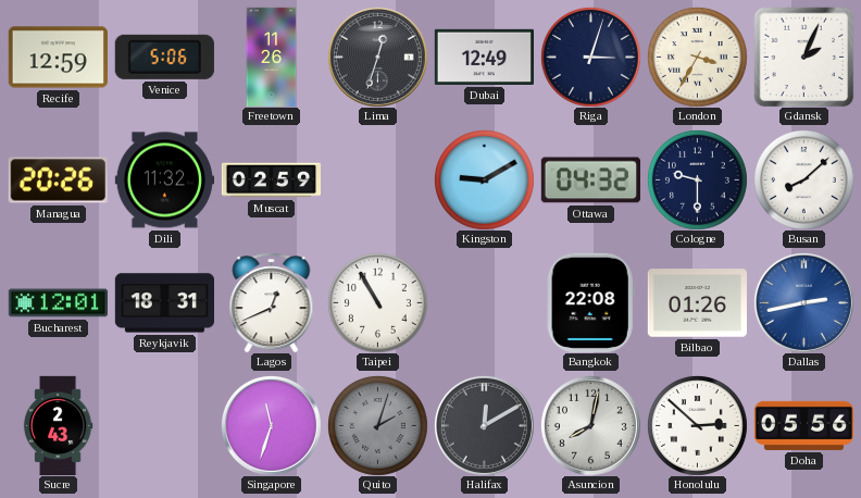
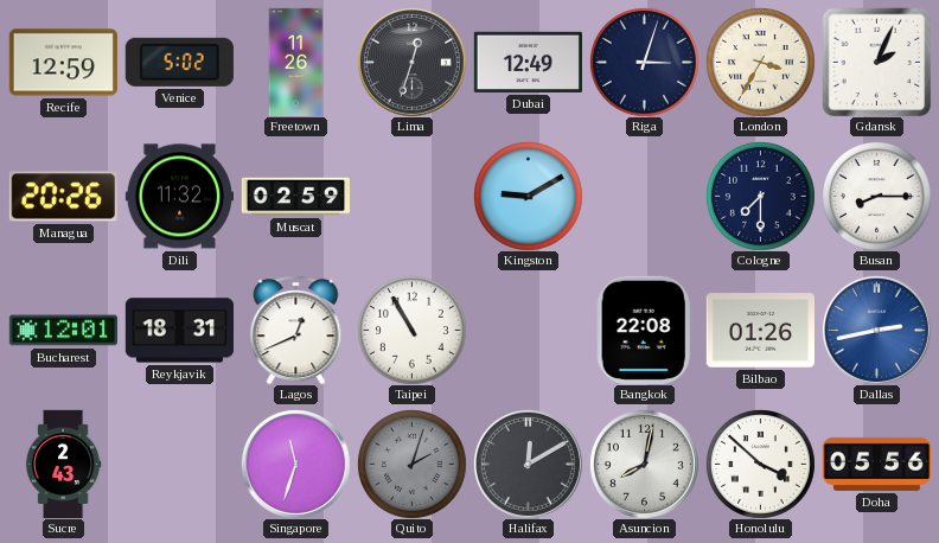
Venice: 5:06 -> 5:02 (179, 62)
Ottawa: 04:32 -> none (590, 180)
Cologne: 9:30 -> 7:30 (760, 196)
Busan: 8:08 -> 8:15 (876, 196)
Honolulu: 2:52 -> 3:52 (760, 464)
